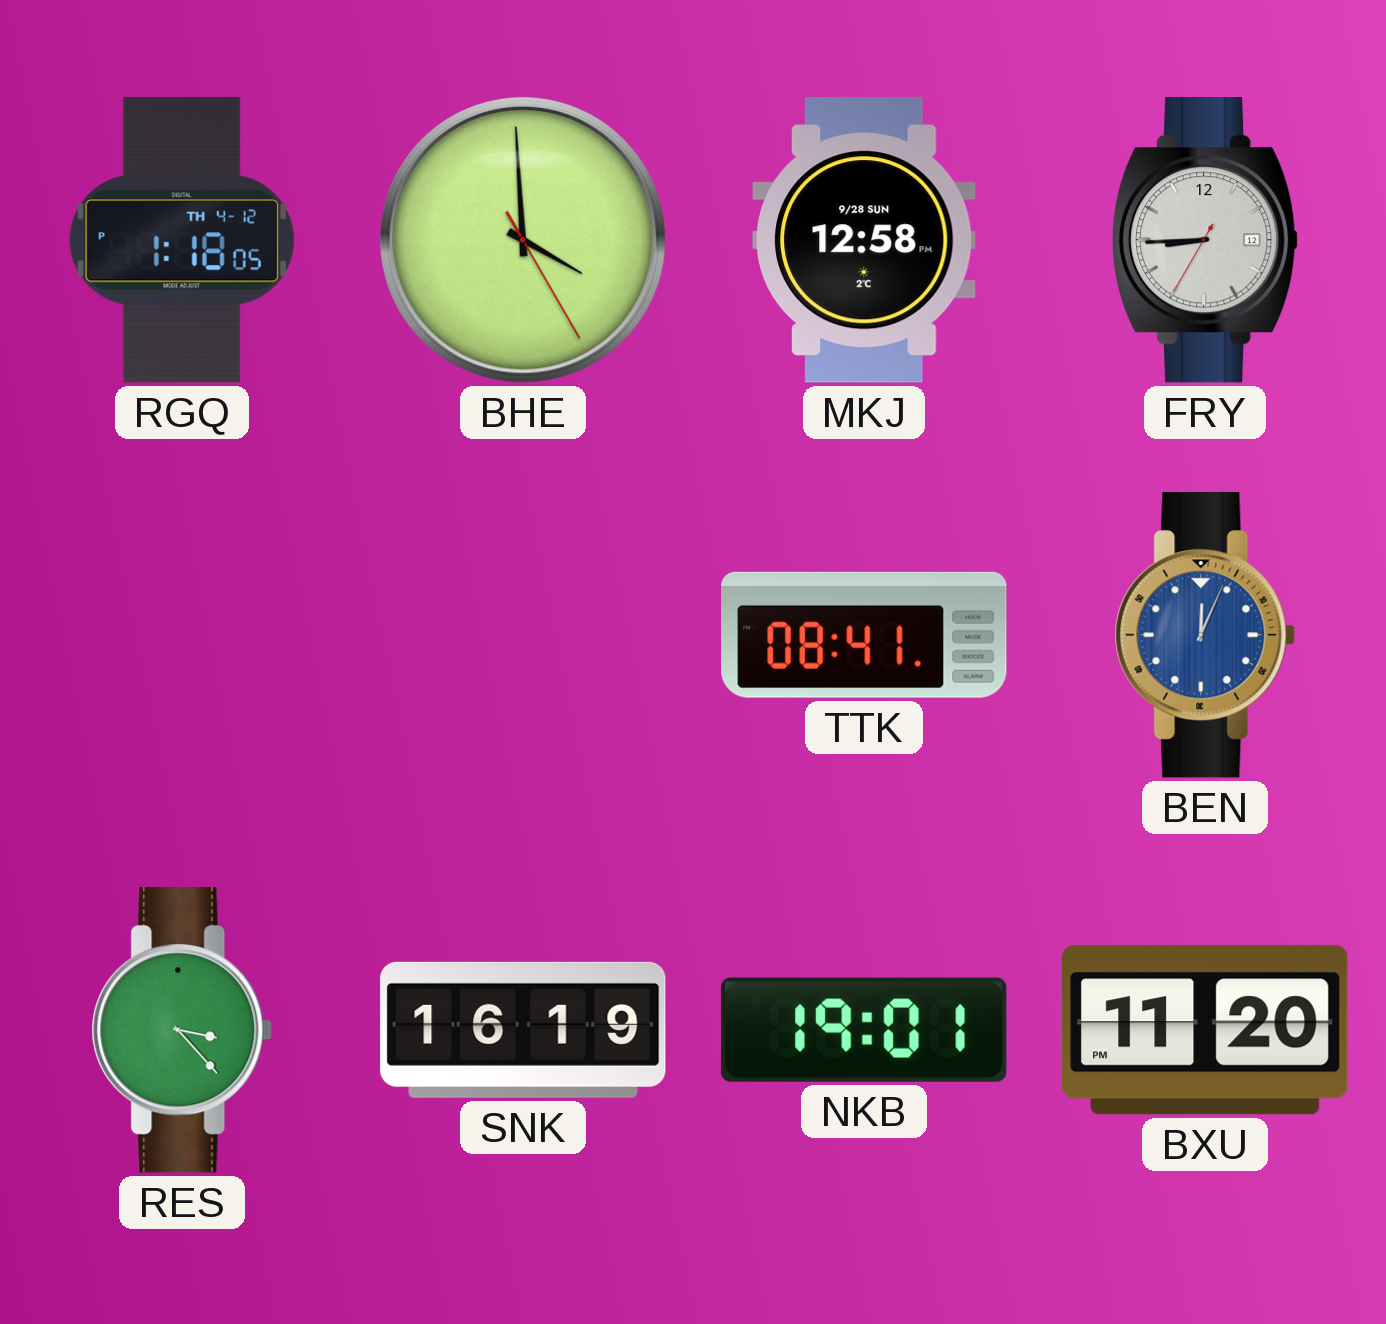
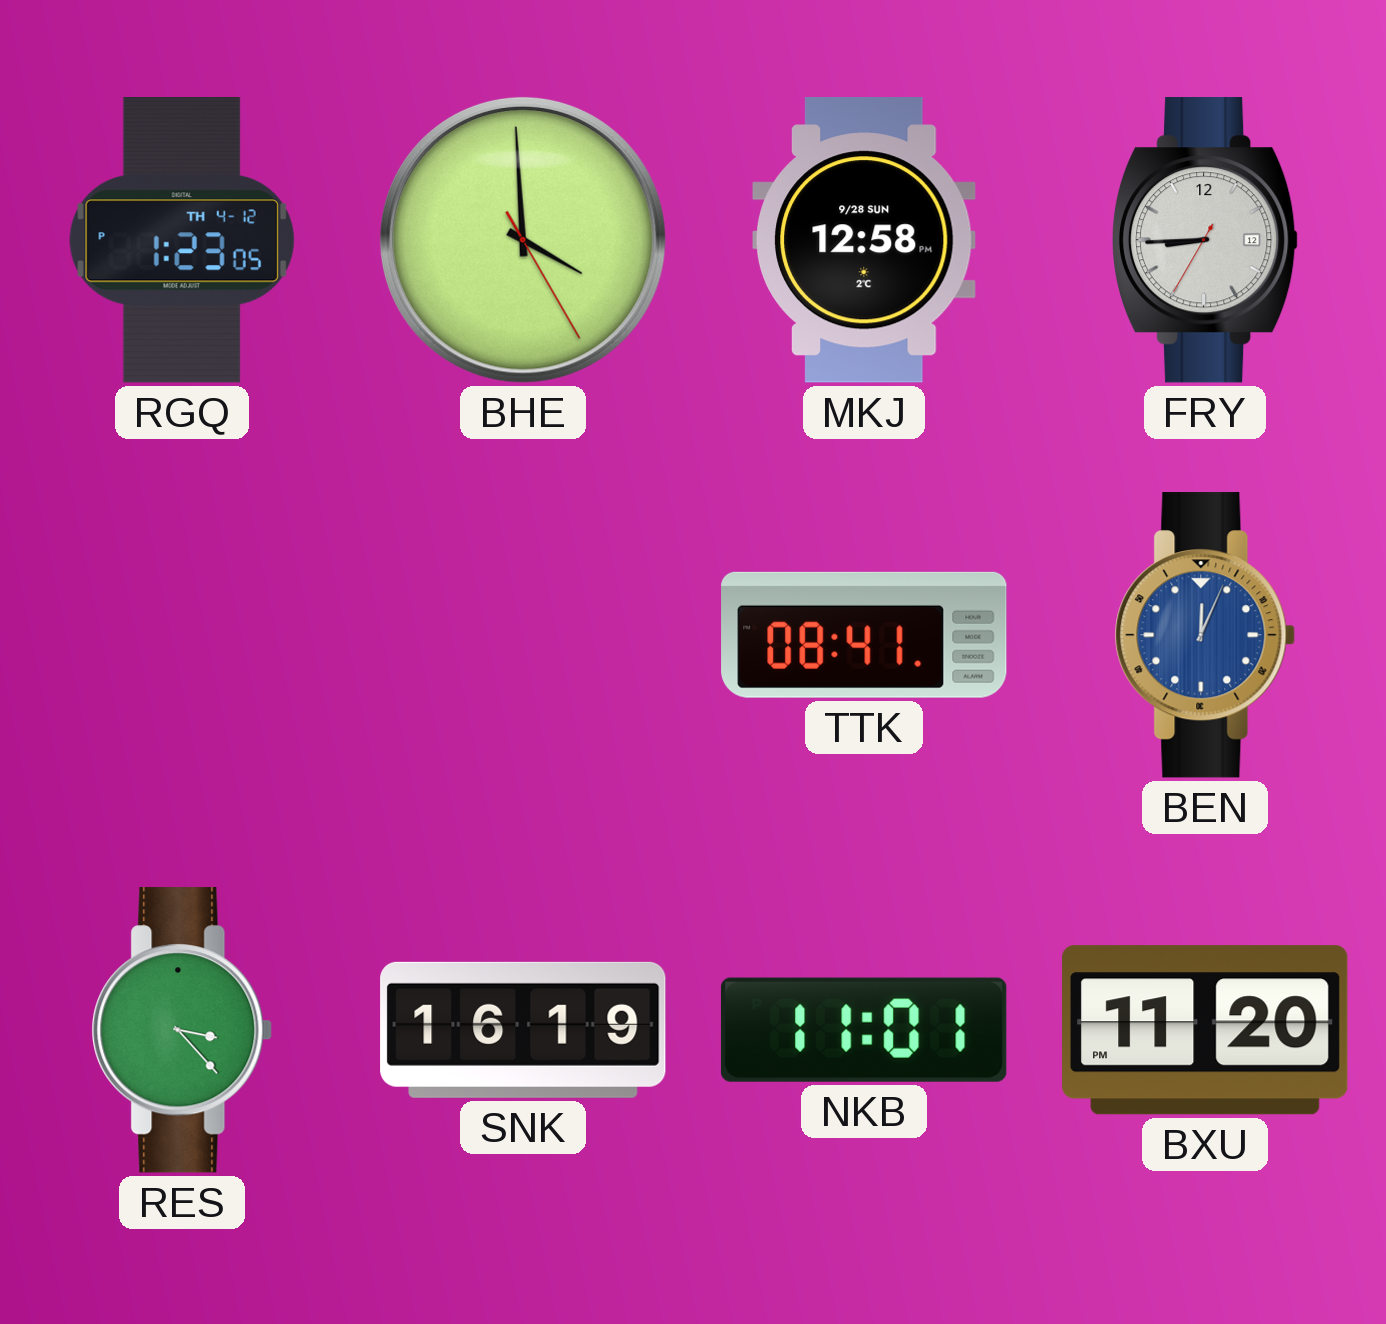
RGQ: 1:18 -> 1:23 (182, 241)
NKB: 19:01 -> 11:01 (864, 1030)
